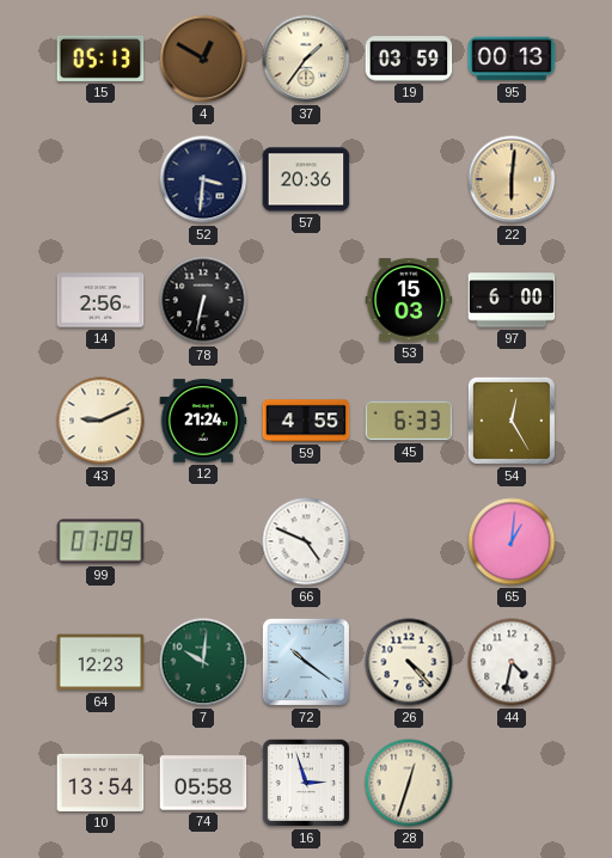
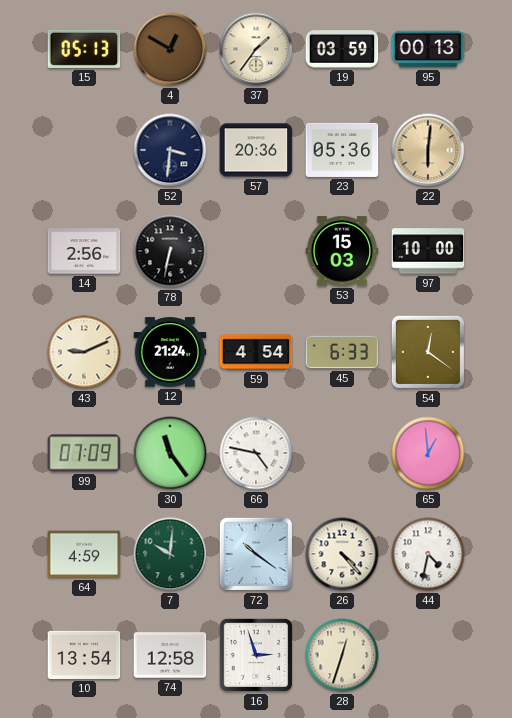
23: none -> 05:36 (342, 150)
97: 6:00 -> 10:00 (428, 251)
59: 4:55 -> 4:54 (256, 352)
54: 12:25 -> 12:21 (428, 352)
30: none -> 11:24 (170, 453)
66: 4:49 -> 4:47 (256, 453)
65: 1:01 -> 12:59 (428, 453)
64: 12:23 -> 4:59 (84, 554)
74: 05:58 -> 12:58 (170, 655)
